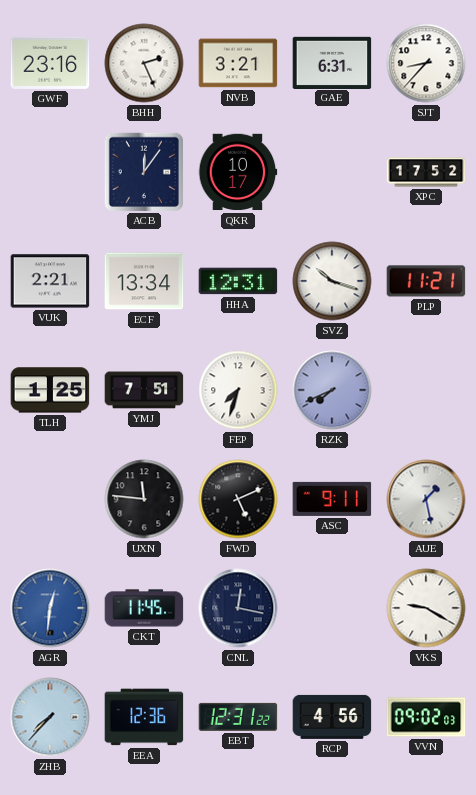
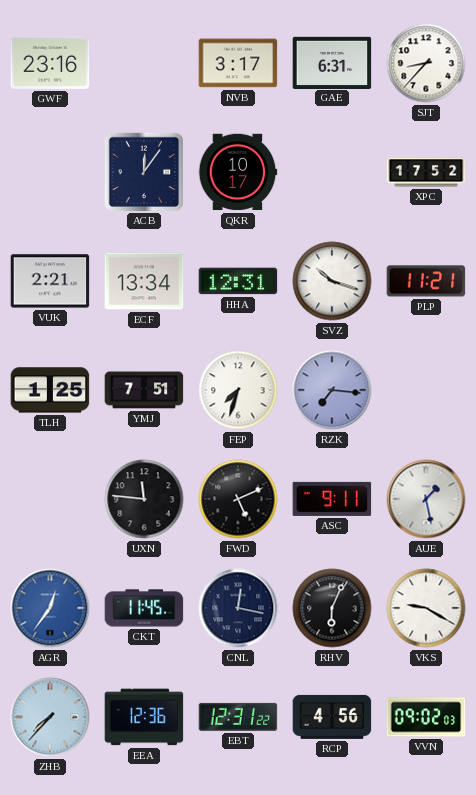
BHH: 2:26 -> none (144, 63)
NVB: 3:21 -> 3:17 (238, 63)
RZK: 7:41 -> 7:16 (332, 390)
AGR: 12:31 -> 12:36 (50, 608)
RHV: none -> 6:04 (332, 608)
